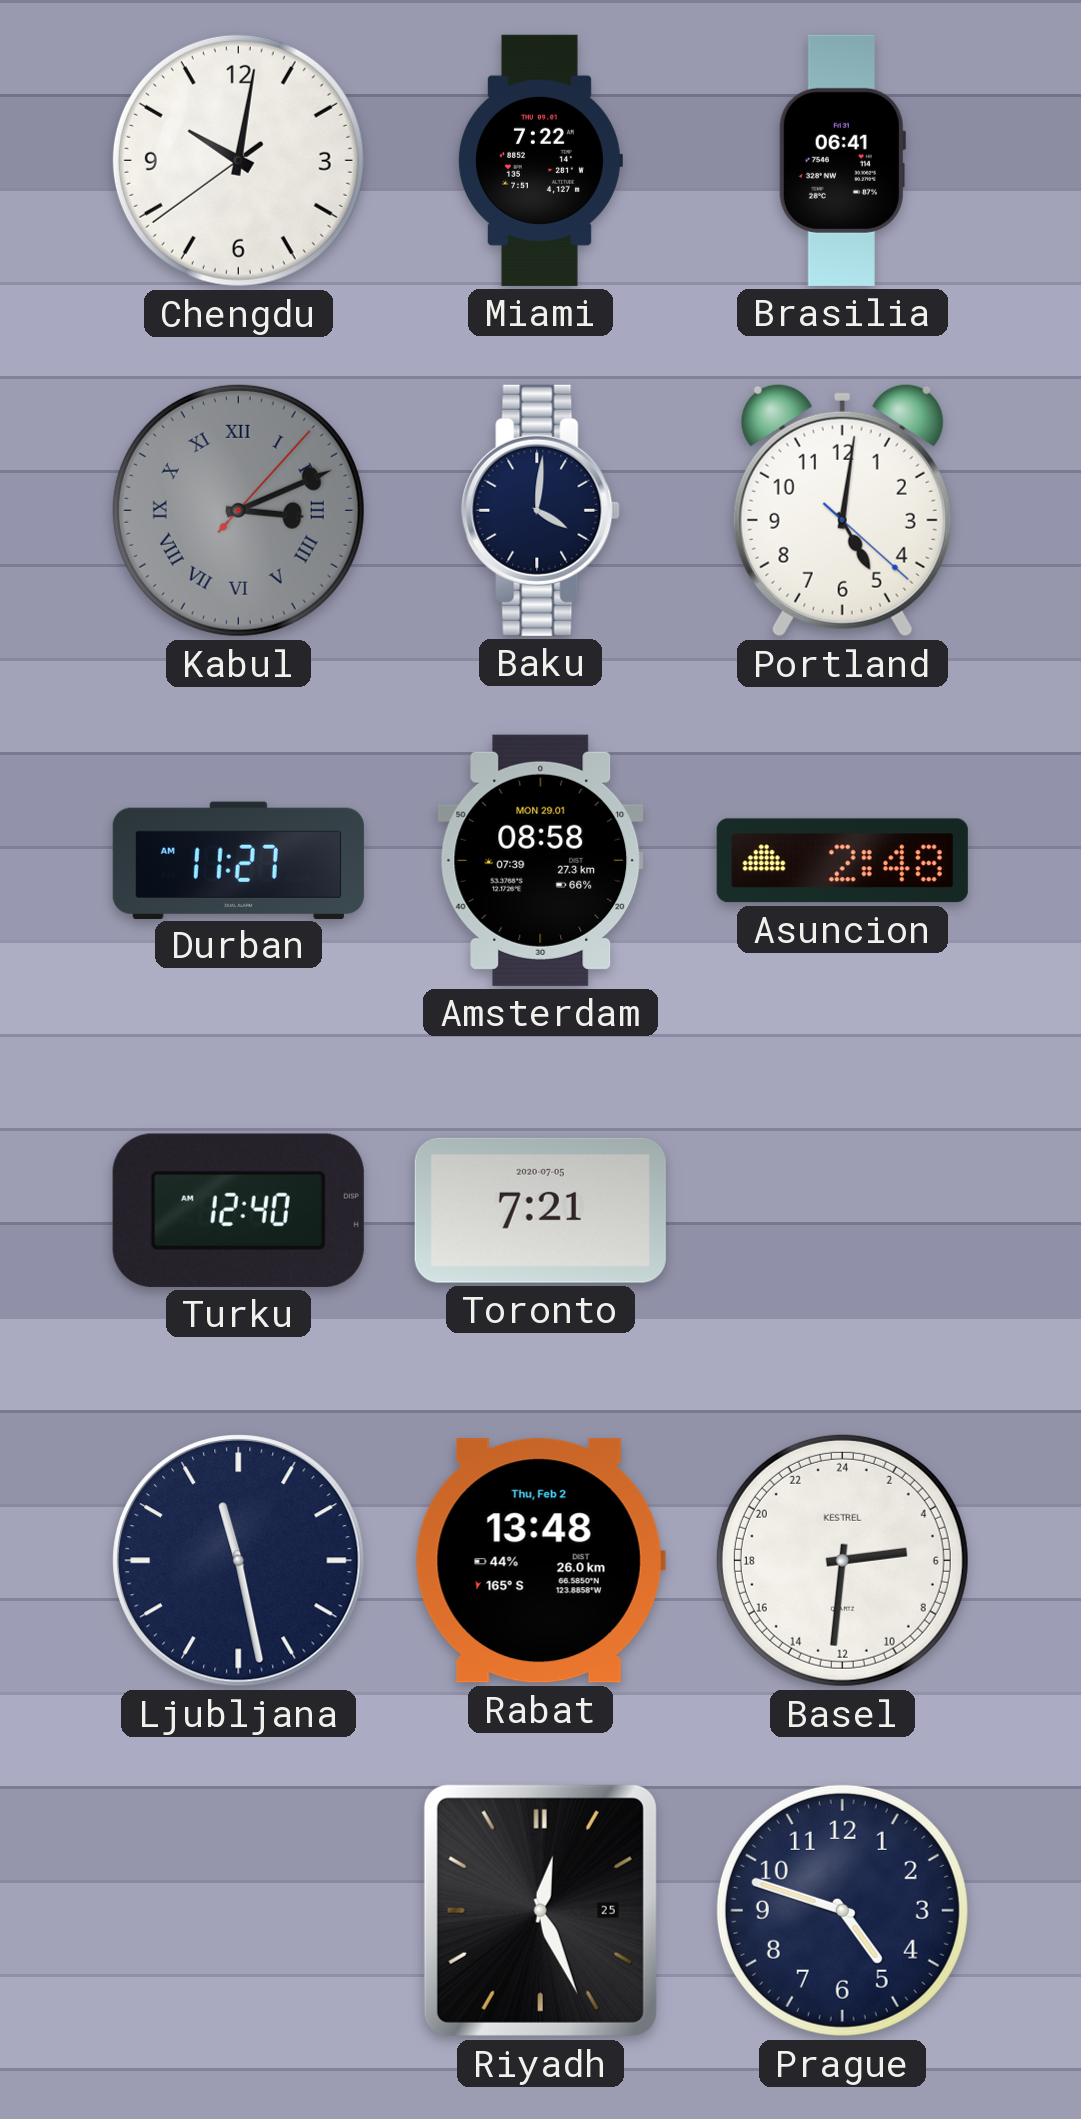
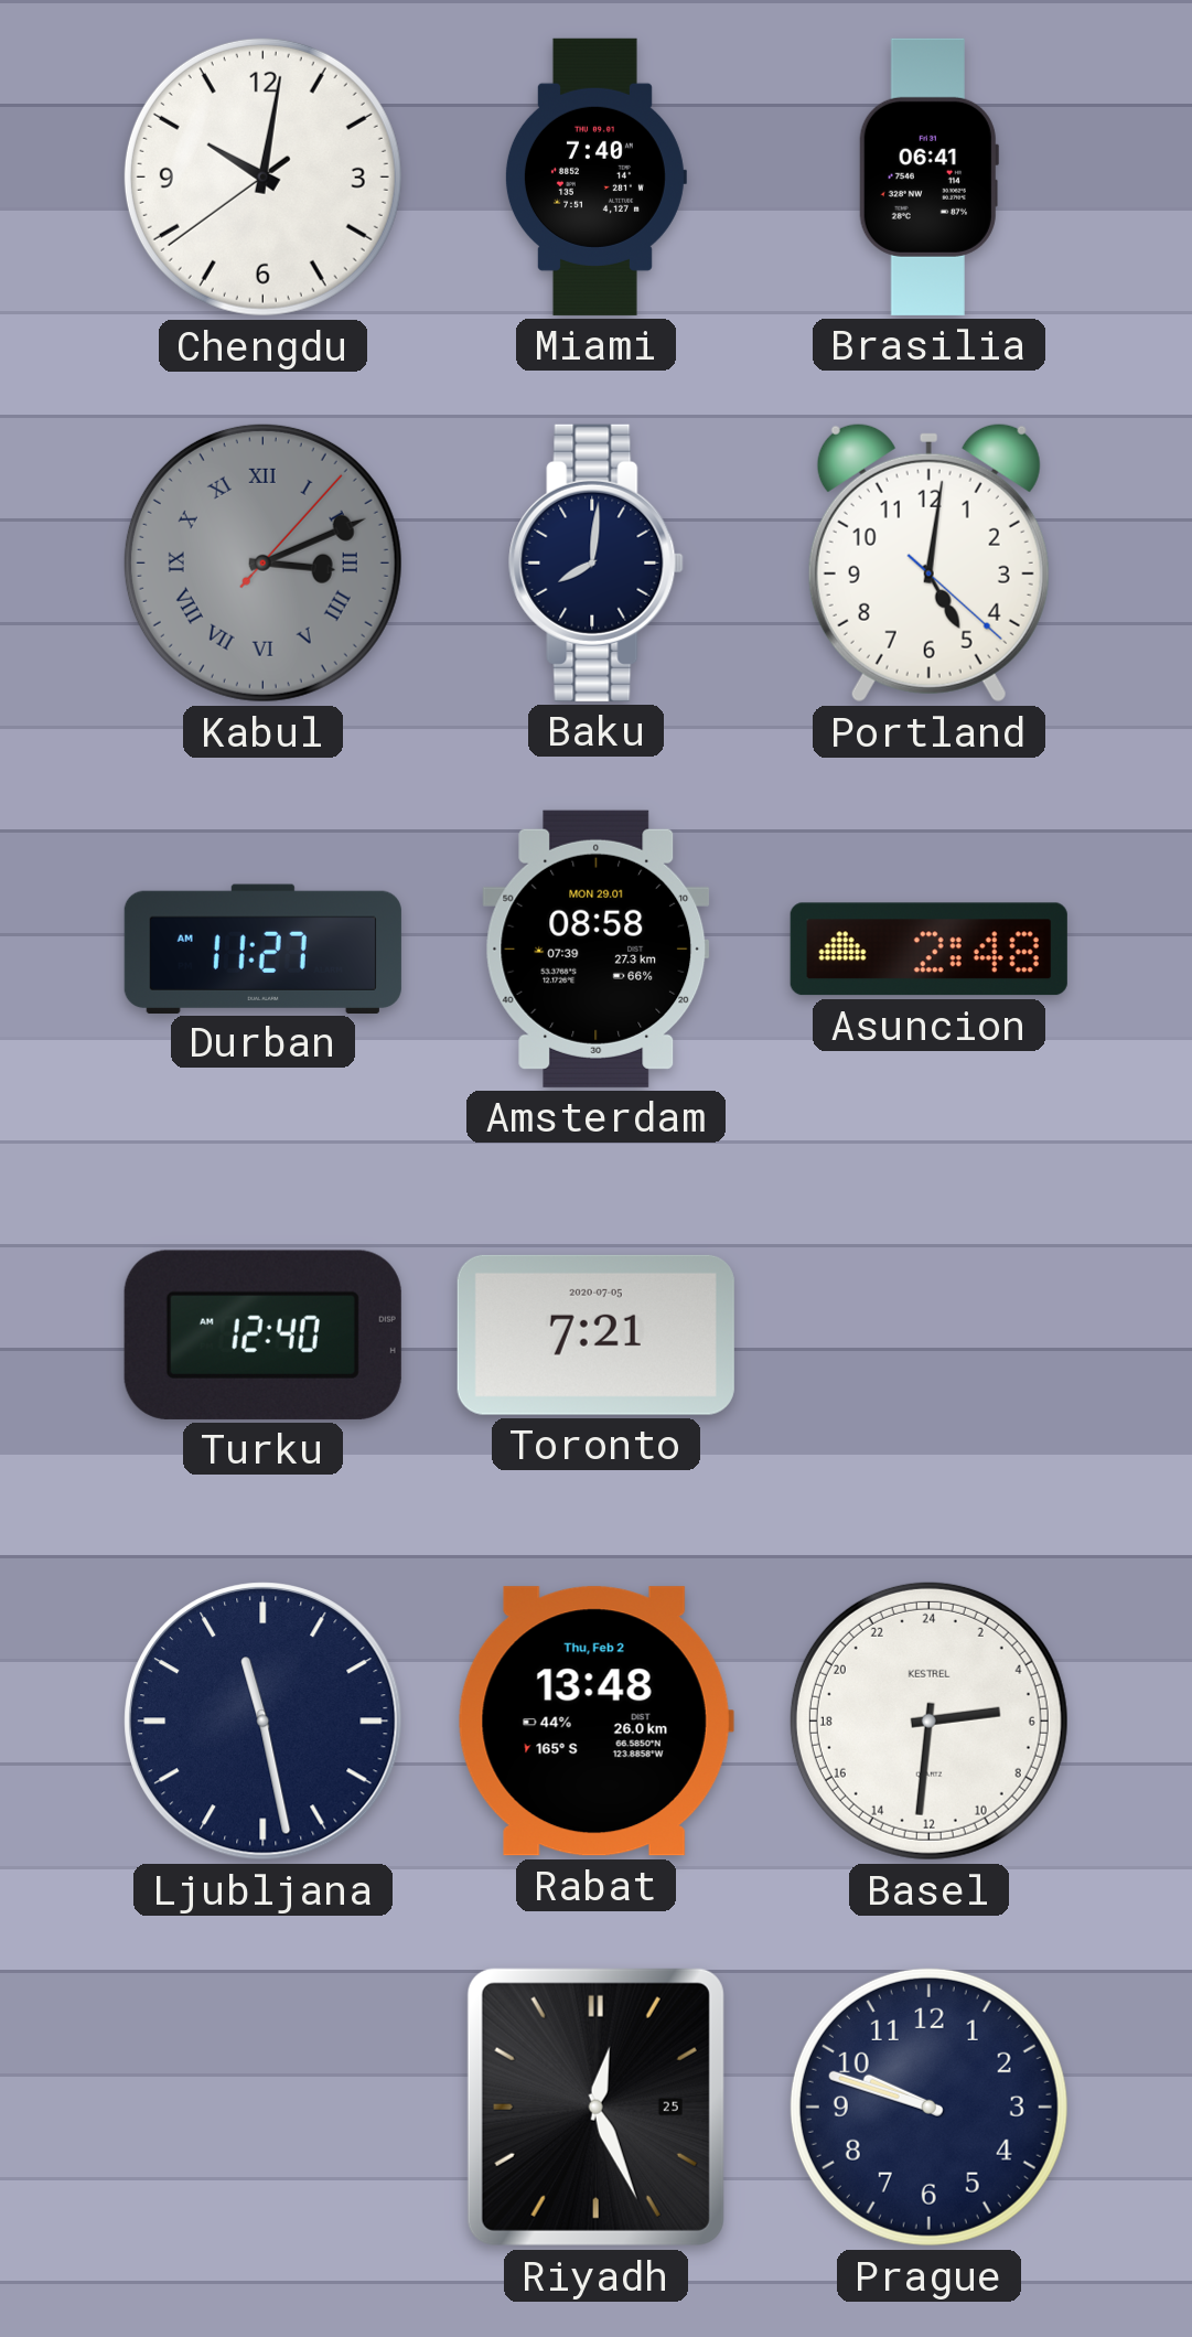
Miami: 7:22 -> 7:40 (595, 176)
Baku: 4:01 -> 8:01 (597, 562)
Prague: 4:48 -> 9:48 (928, 2106)
